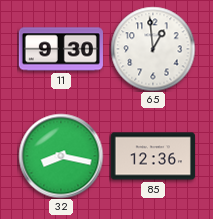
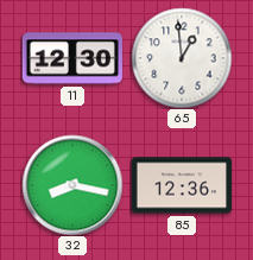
11: 9:30 -> 12:30 (72, 58)
